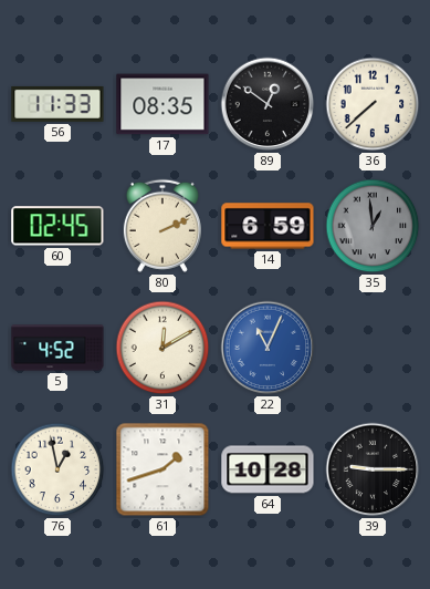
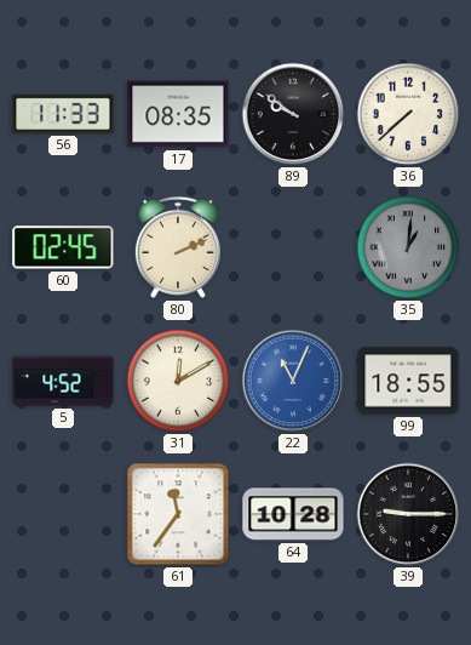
89: 12:51 -> 9:51 (293, 114)
14: 6:59 -> none (268, 226)
35: 12:59 -> 1:01 (408, 247)
99: none -> 18:55 (408, 381)
76: 12:58 -> none (57, 469)
61: 1:42 -> 11:36 (178, 514)
